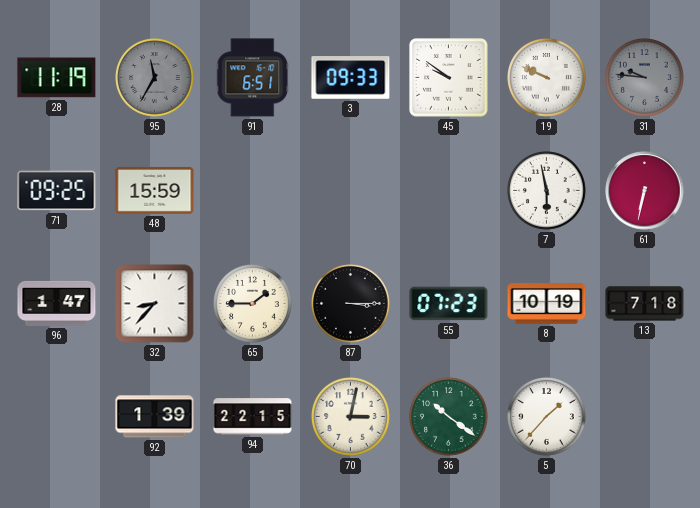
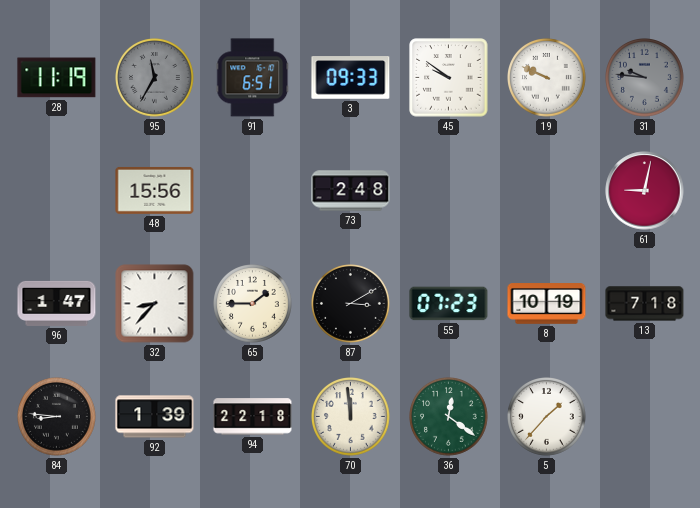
71: 09:25 -> none (57, 191)
48: 15:59 -> 15:56 (155, 190)
73: none -> 2:48 (351, 191)
7: 5:58 -> none (547, 191)
61: 6:32 -> 9:02 (645, 191)
87: 3:15 -> 3:10 (351, 304)
84: none -> 8:46 (57, 417)
94: 22:15 -> 22:18 (253, 417)
70: 3:02 -> 11:59 (351, 417)
36: 10:21 -> 12:21 (449, 417)
